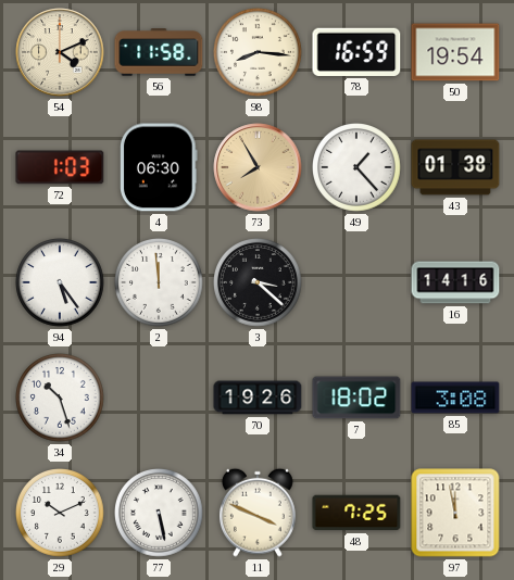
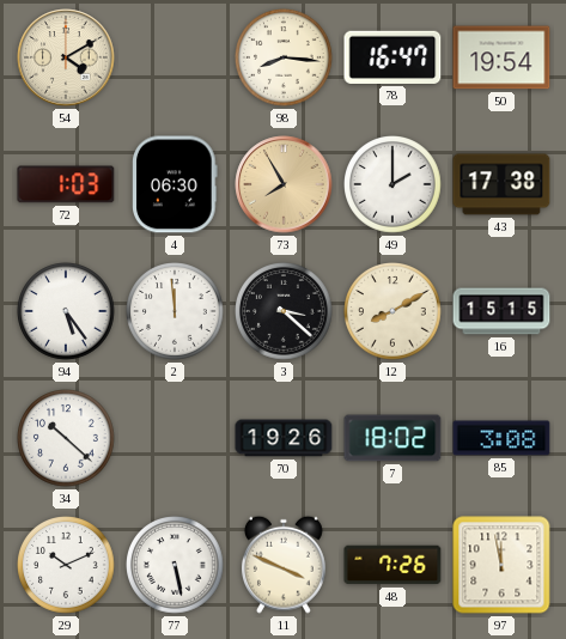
54: 4:11 -> 4:10 (66, 57)
56: 11:58 -> none (159, 52)
78: 16:59 -> 16:47 (392, 57)
49: 1:23 -> 2:00 (394, 185)
43: 01:38 -> 17:38 (501, 184)
12: none -> 8:10 (394, 312)
16: 14:16 -> 15:15 (501, 311)
34: 10:27 -> 10:22 (67, 439)
48: 7:25 -> 7:26 (392, 565)
